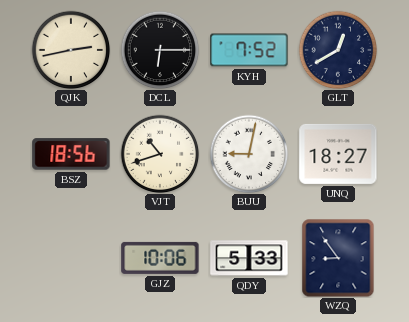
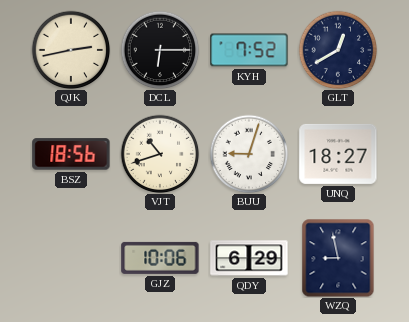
BUU: 9:02 -> 9:03 (249, 154)
QDY: 5:33 -> 6:29 (249, 258)
WZQ: 8:54 -> 8:58 (338, 258)
